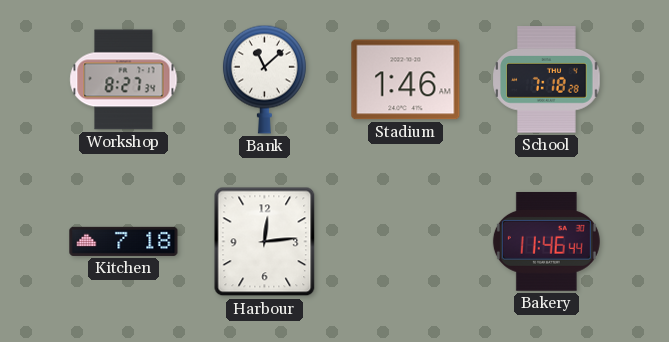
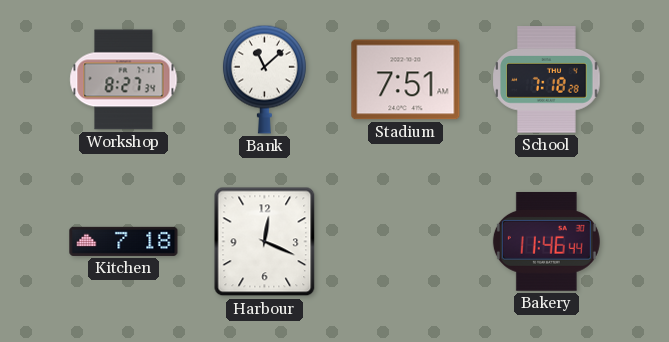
Stadium: 1:46 -> 7:51 (406, 80)
Harbour: 12:14 -> 12:19 (265, 242)
